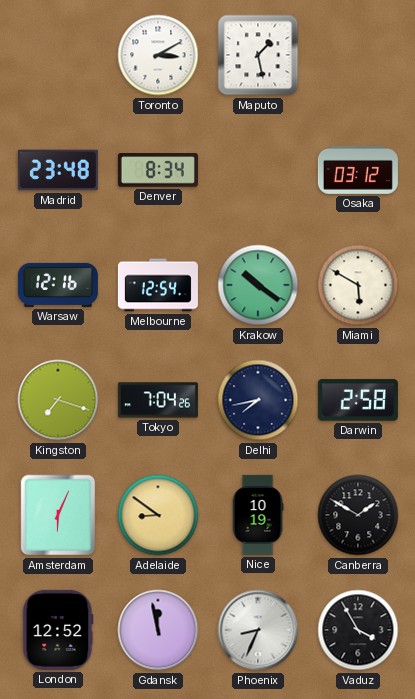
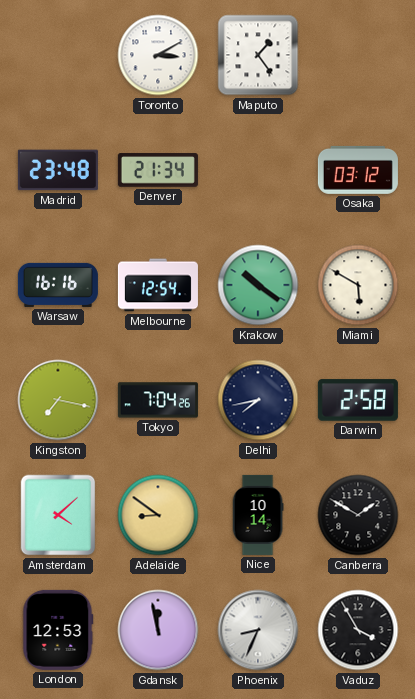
Maputo: 1:28 -> 1:24 (258, 55)
Denver: 8:34 -> 21:34 (158, 170)
Warsaw: 12:16 -> 16:16 (58, 285)
Kingston: 7:18 -> 7:17 (58, 400)
Amsterdam: 6:04 -> 4:08 (58, 515)
Nice: 10:19 -> 10:14 (258, 515)
London: 12:52 -> 12:53 (58, 630)
